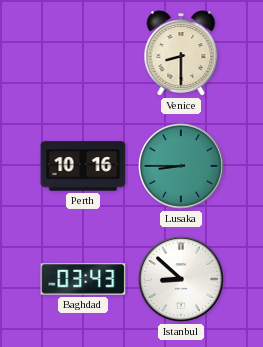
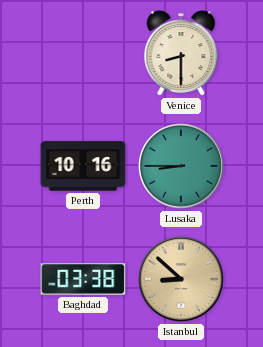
Baghdad: 03:43 -> 03:38 (83, 279)
Istanbul dial: white -> champagne (182, 280)
